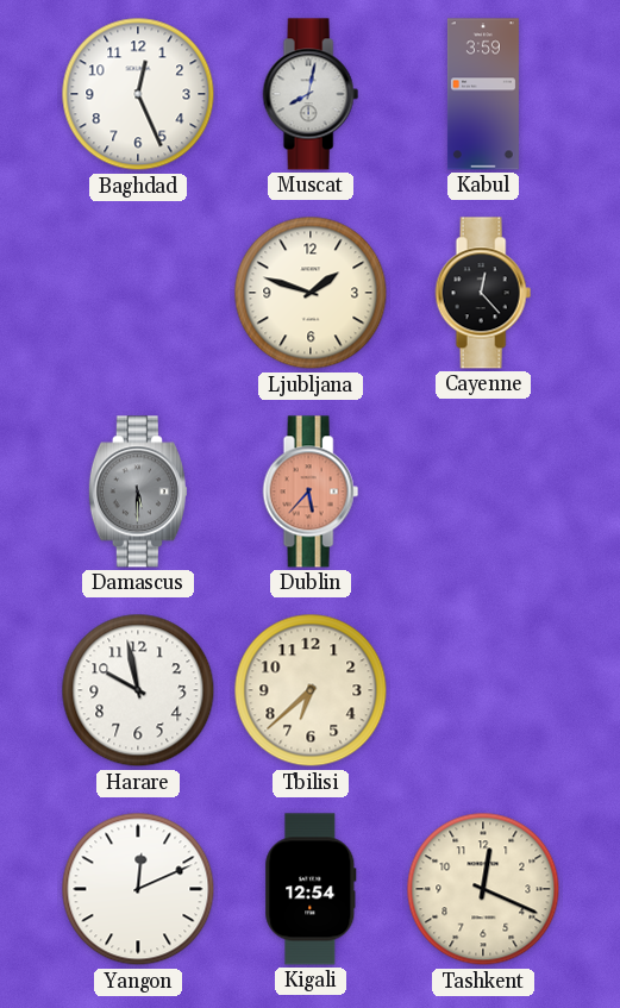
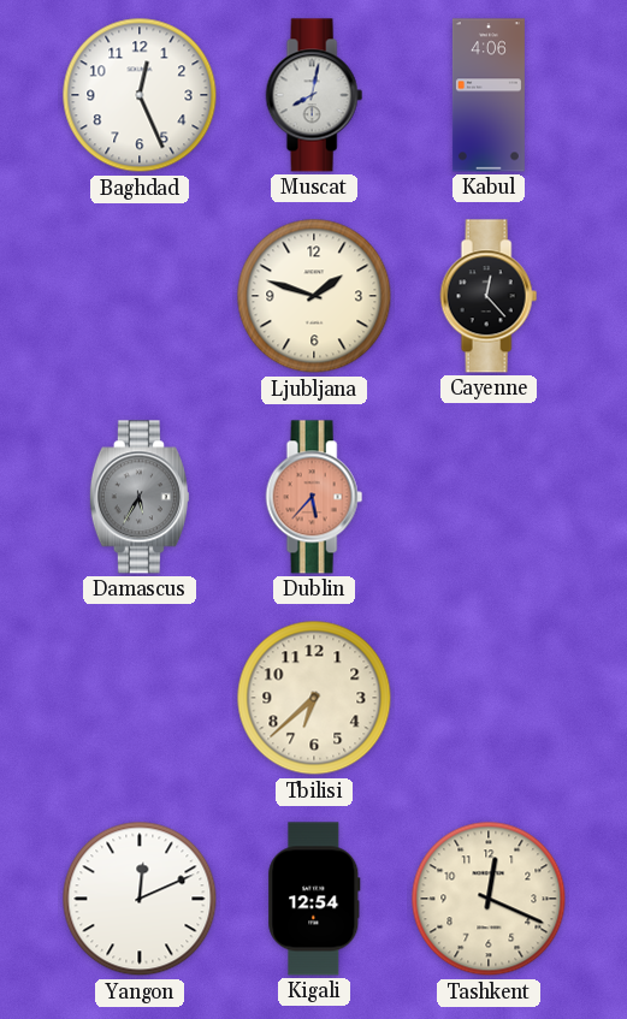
Kabul: 3:59 -> 4:06 (489, 95)
Damascus: 5:30 -> 5:35 (140, 497)
Harare: 9:58 -> none (138, 690)
